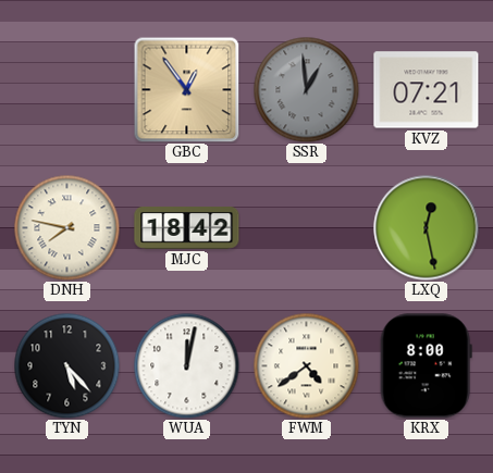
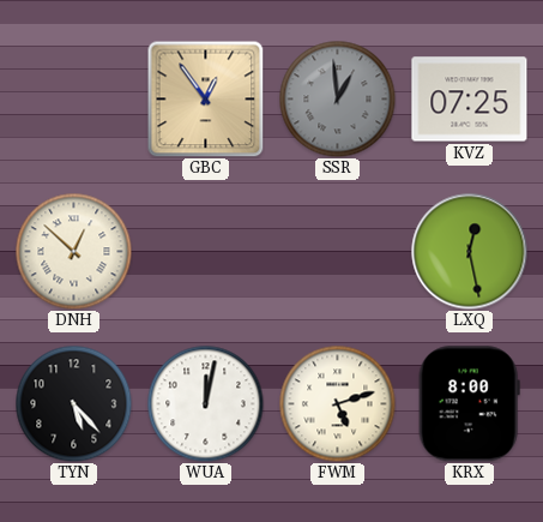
KVZ: 07:21 -> 07:25 (470, 100)
DNH: 7:47 -> 12:52 (73, 251)
MJC: 18:42 -> none (187, 228)
FWM: 4:39 -> 5:12 (337, 403)
